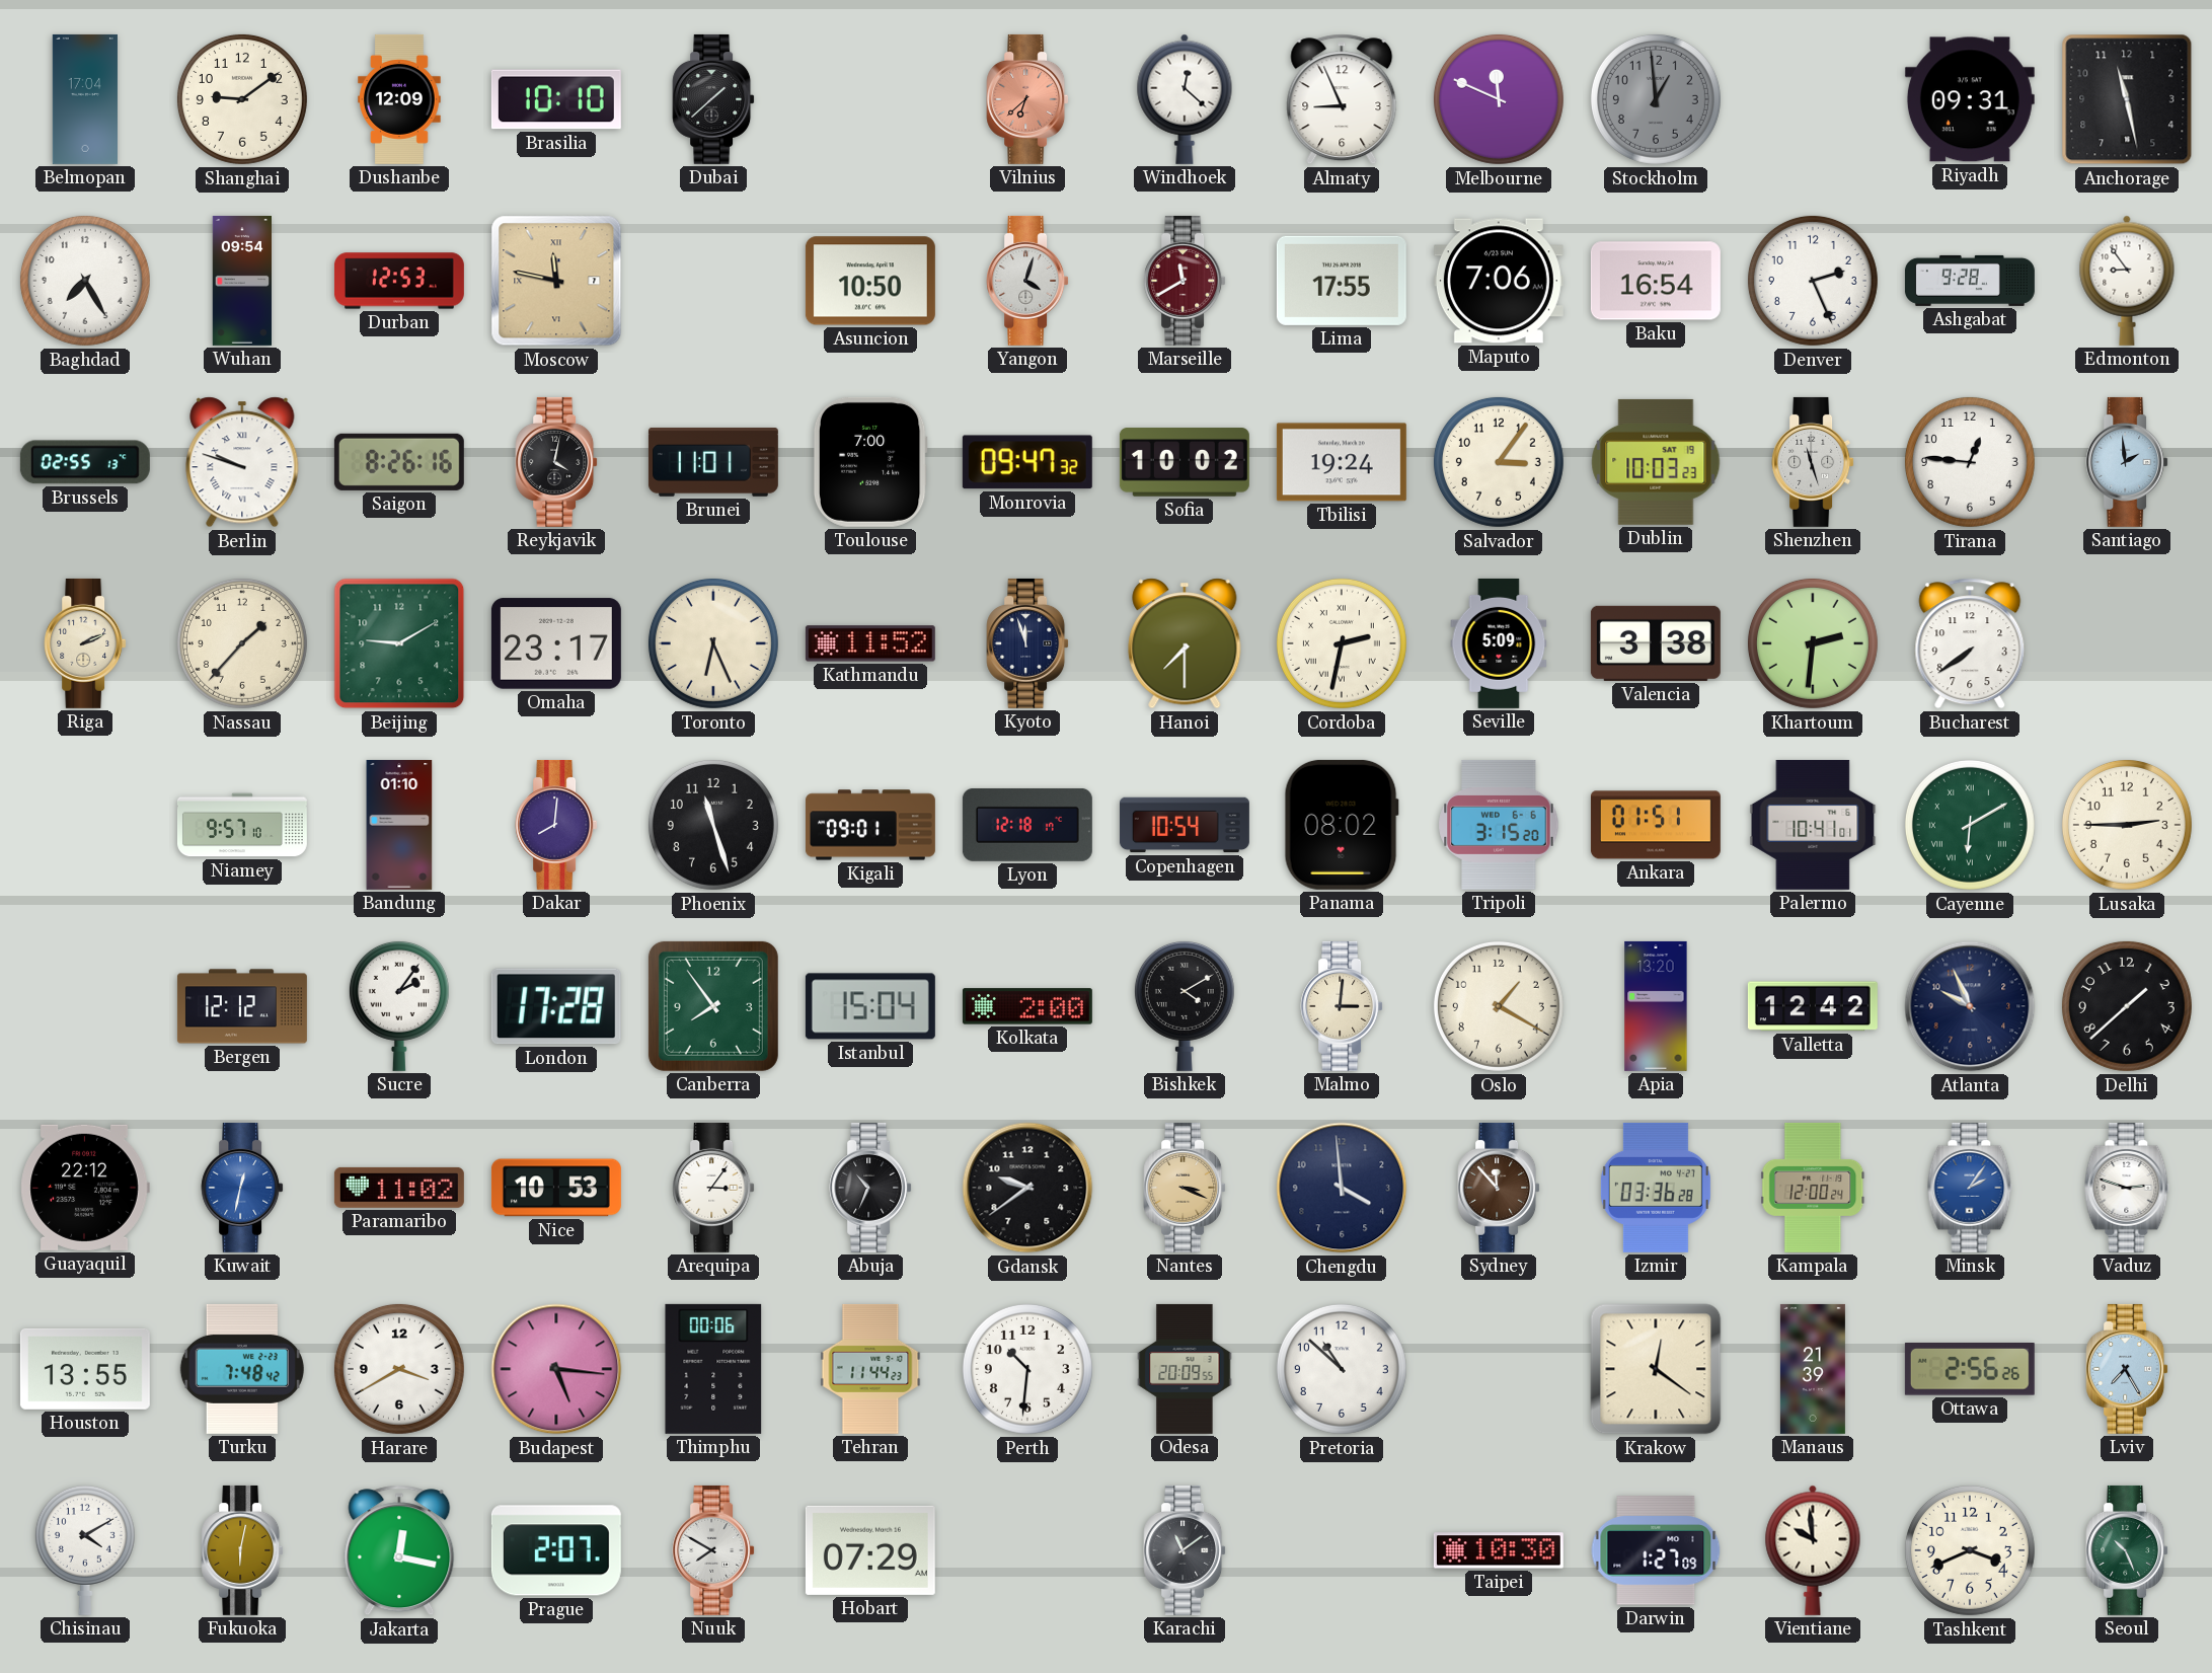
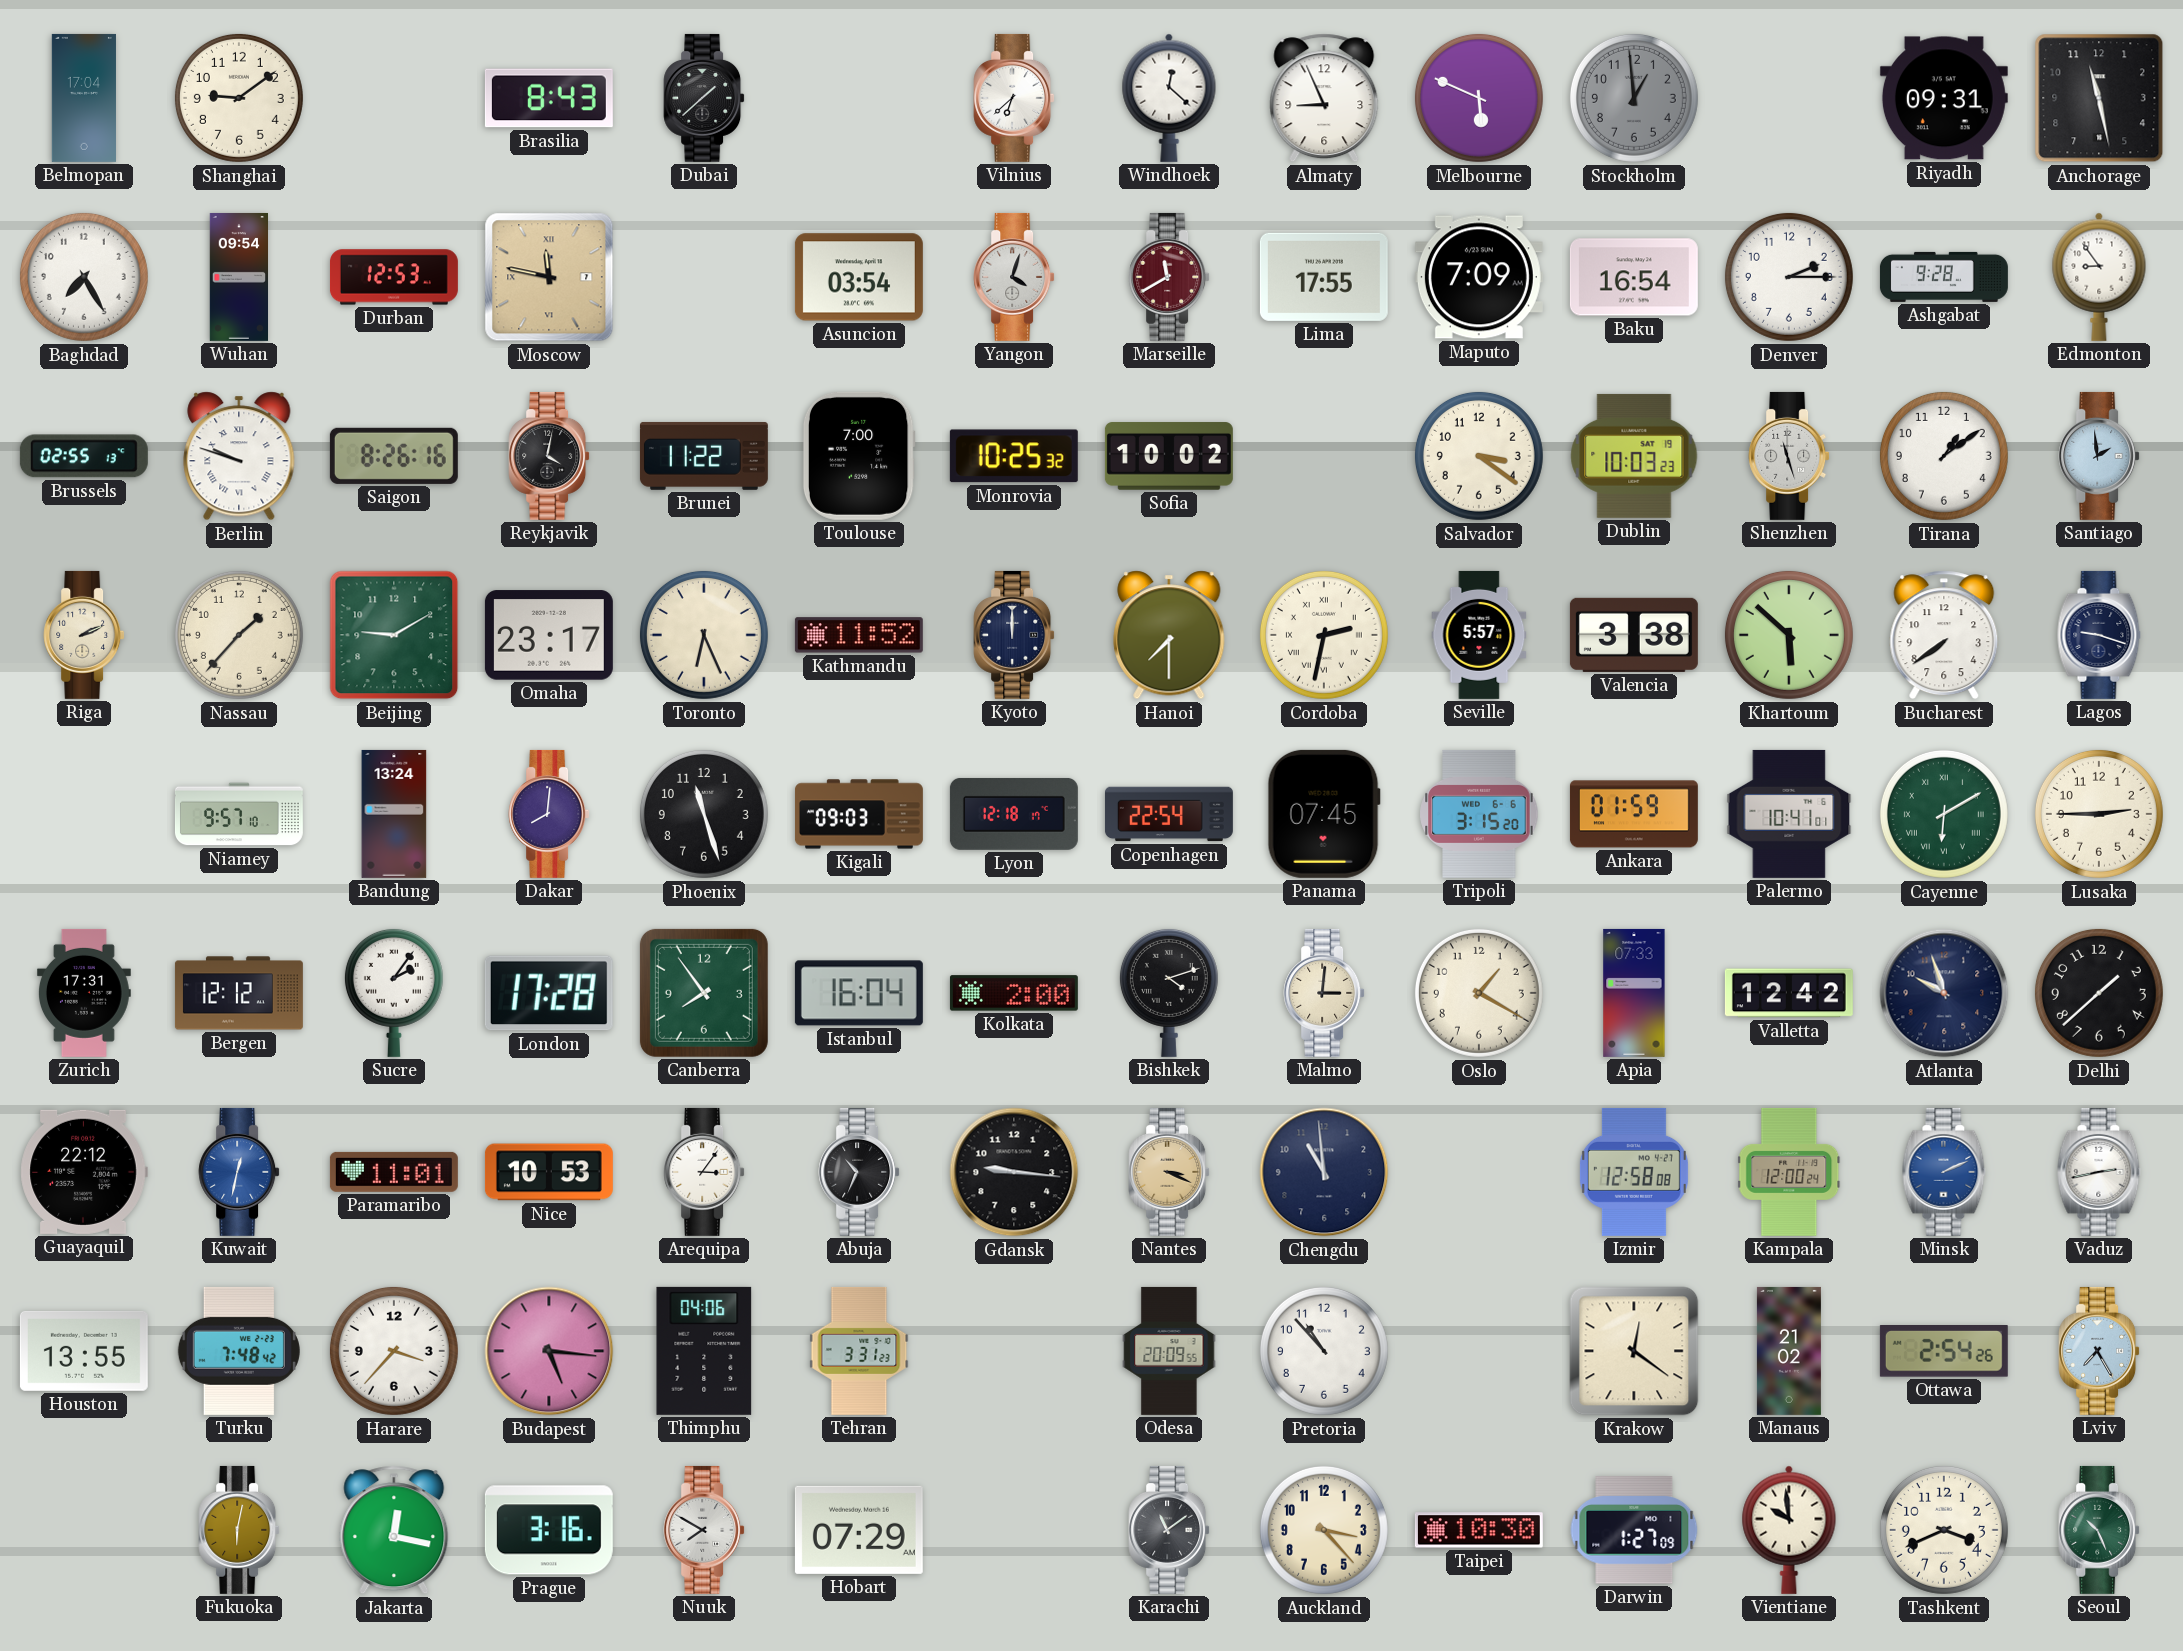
Dushanbe: 12:09 -> none (399, 99)
Brasilia: 10:10 -> 8:43 (549, 98)
Vilnius dial: salmon -> white (1014, 98)
Melbourne: 11:49 -> 5:49 (1479, 98)
Asuncion: 10:50 -> 03:54 (859, 277)
Maputo: 7:06 -> 7:09 (1479, 277)
Denver: 2:26 -> 2:15 (1789, 277)
Brunei: 11:01 -> 11:22 (704, 456)
Monrovia: 09:47 -> 10:25 (1014, 456)
Tbilisi: 19:24 -> none (1342, 462)
Salvador: 3:06 -> 3:21 (1479, 456)
Tirana: 12:46 -> 1:09 (1944, 456)
Kyoto: 11:57 -> 12:00 (1014, 635)
Seville: 5:09 -> 5:57 (1479, 635)
Khartoum: 2:31 -> 5:52 (1789, 635)
Lagos: none -> 9:18 (2099, 635)
Bandung: 01:10 -> 13:24 (394, 814)
Kigali: 09:01 -> 09:03 (859, 814)
Copenhagen: 10:54 -> 22:54 (1169, 814)
Panama: 08:02 -> 07:45 (1324, 814)
Ankara: 01:51 -> 01:59 (1634, 814)
Zurich: none -> 17:31 (84, 993)
Istanbul: 15:04 -> 16:04 (859, 993)
Bishkek: 4:10 -> 4:12 (1169, 992)
Apia: 13:20 -> 07:33 (1634, 993)
Atlanta: 9:56 -> 9:57 (1944, 993)
Paramaribo: 11:02 -> 11:01 (394, 1172)
Gdansk: 9:39 -> 9:16 (1014, 1172)
Chengdu: 3:59 -> 10:59 (1324, 1172)
Sydney: 11:53 -> none (1499, 1188)
Izmir: 03:36 -> 12:58 (1634, 1172)
Minsk: 2:06 -> 2:11 (1944, 1172)
Vaduz: 2:48 -> 2:43 (2099, 1172)
Harare: 3:40 -> 3:37 (394, 1351)
Thimphu: 00:06 -> 04:06 (704, 1351)
Tehran: 11:44 -> 3:31 (859, 1351)
Perth: 10:31 -> none (1027, 1369)
Pretoria: 10:52 -> 10:53 (1324, 1351)
Manaus: 21:39 -> 21:02 (1789, 1351)
Ottawa: 2:56 -> 2:54 (1944, 1352)
Chisinau: 4:10 -> none (85, 1549)
Prague: 2:07 -> 3:16 (549, 1530)
Auckland: none -> 3:23 (1324, 1530)
